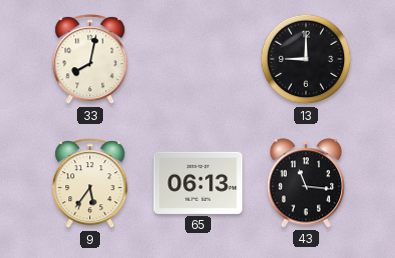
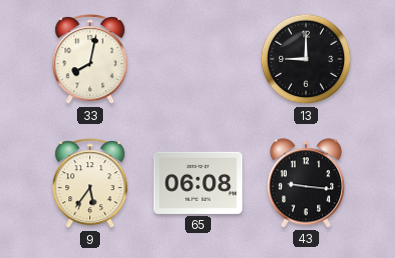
65: 06:13 -> 06:08 (198, 183)
43: 11:16 -> 9:16 (306, 183)
